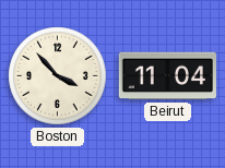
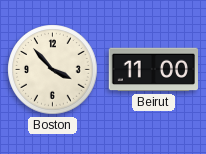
Beirut: 11:04 -> 11:00 (153, 70)
